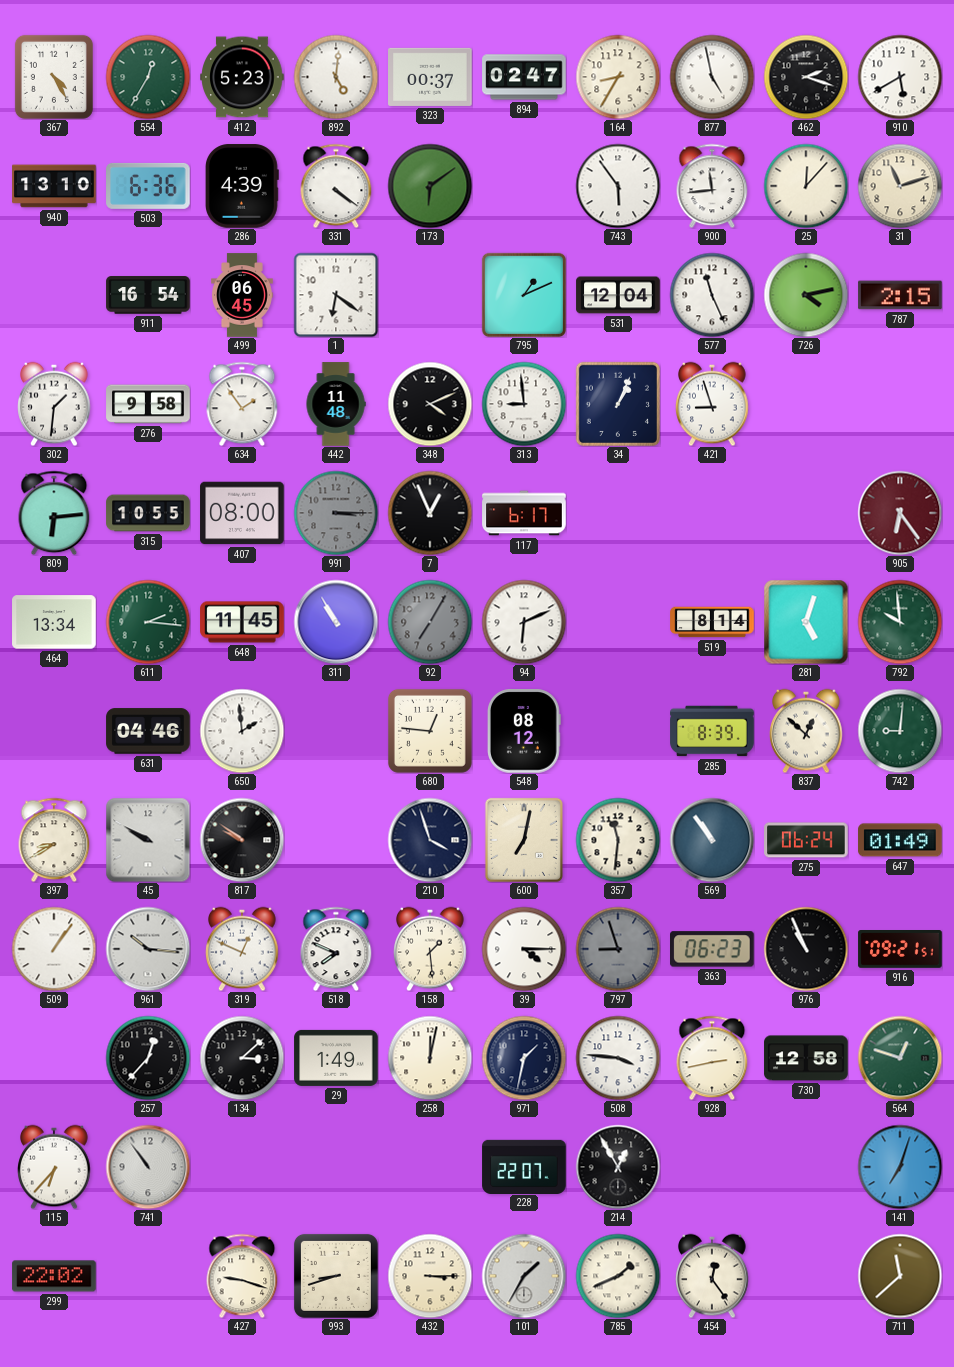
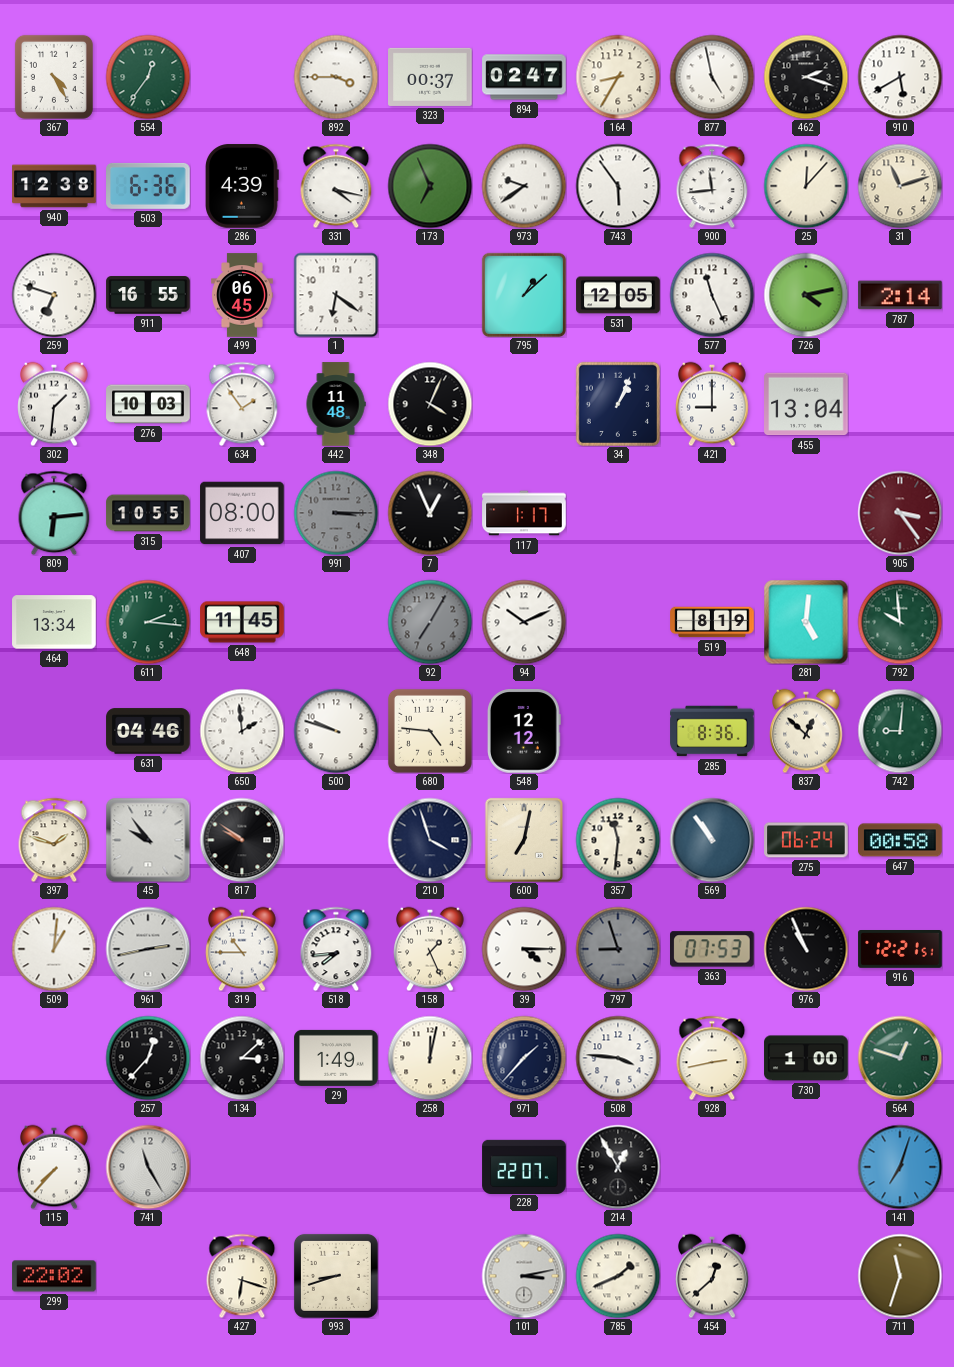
554: 12:35 -> 12:36 (148, 77)
412: 5:23 -> none (242, 77)
892: 5:01 -> 3:45 (336, 77)
940: 13:10 -> 12:38 (54, 186)
331: 4:21 -> 4:17 (336, 186)
173: 6:09 -> 6:56 (430, 186)
973: none -> 9:39 (524, 186)
259: none -> 6:48 (54, 295)
911: 16:54 -> 16:55 (148, 295)
795: 1:11 -> 1:08 (524, 295)
531: 12:04 -> 12:05 (618, 295)
787: 2:15 -> 2:14 (900, 295)
276: 9:58 -> 10:03 (148, 404)
348: 4:11 -> 4:04 (430, 404)
313: 8:59 -> none (524, 404)
421: 8:57 -> 9:00 (712, 404)
455: none -> 13:04 (806, 404)
117: 6:17 -> 1:17 (524, 513)
905: 6:24 -> 3:24 (900, 513)
311: 10:55 -> none (336, 622)
94: 6:11 -> 10:11 (524, 622)
519: 8:14 -> 8:19 (712, 622)
281: 5:03 -> 5:01 (806, 622)
500: none -> 9:48 (336, 731)
680: 12:46 -> 4:46 (430, 731)
548: 08:12 -> 12:12 (524, 731)
285: 8:39 -> 8:36 (712, 731)
397: 8:40 -> 1:48 (54, 840)
45: 9:50 -> 9:54 (148, 840)
647: 01:49 -> 00:58 (900, 840)
509: 1:06 -> 1:01 (54, 949)
961: 10:16 -> 2:43 (148, 949)
319: 12:49 -> 10:45 (242, 949)
518: 7:49 -> 7:44 (336, 949)
158: 1:29 -> 1:26 (430, 949)
363: 06:23 -> 07:53 (713, 949)
916: 09:21 -> 12:21 (900, 949)
971: 1:32 -> 1:37 (524, 1058)
730: 12:58 -> 1:00 (806, 1058)
115: 6:37 -> 7:37 (54, 1167)
741: 10:54 -> 11:25 (148, 1167)
427: 9:18 -> 6:18 (242, 1276)
432: 3:15 -> none (430, 1276)
101: 1:35 -> 3:13 (524, 1276)
454: 12:24 -> 12:38 (712, 1276)
711: 11:38 -> 11:33 (900, 1276)
